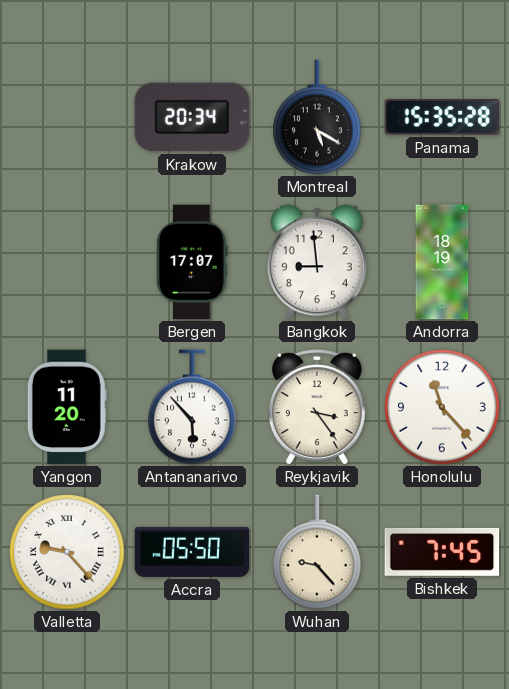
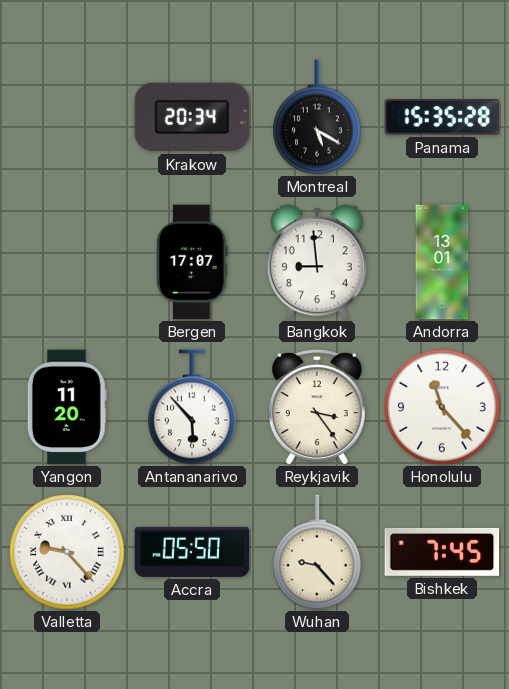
Andorra: 18:19 -> 13:01 (442, 262)
